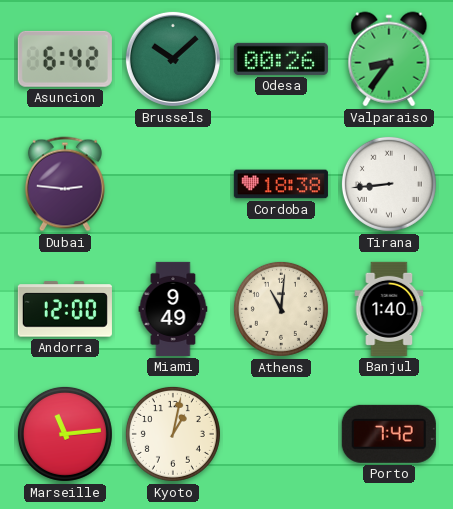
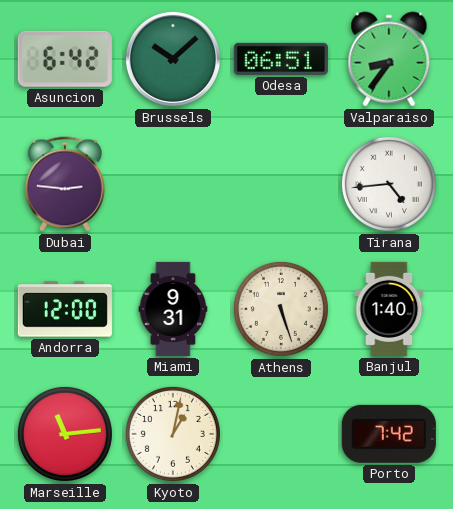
Odesa: 00:26 -> 06:51 (281, 59)
Cordoba: 18:38 -> none (281, 184)
Tirana: 8:44 -> 4:44 (389, 184)
Miami: 9:49 -> 9:31 (173, 309)
Athens: 11:01 -> 5:27 (281, 309)
